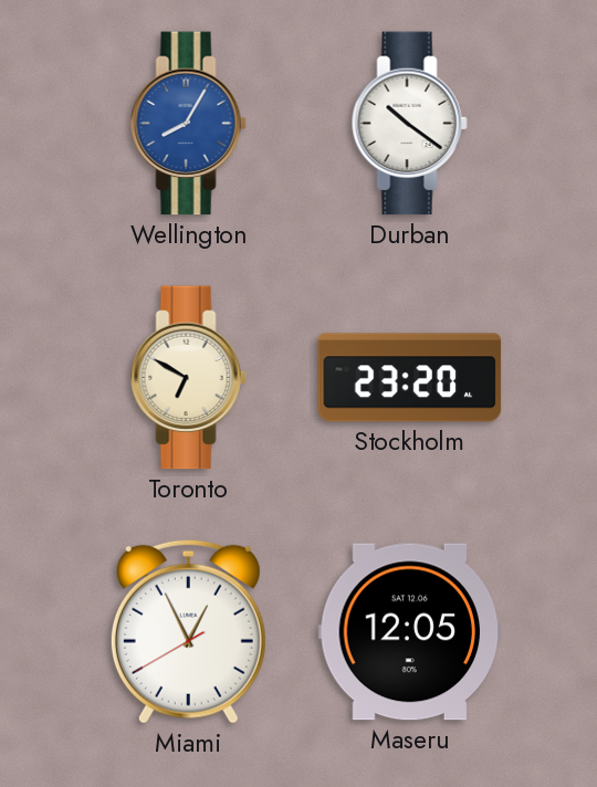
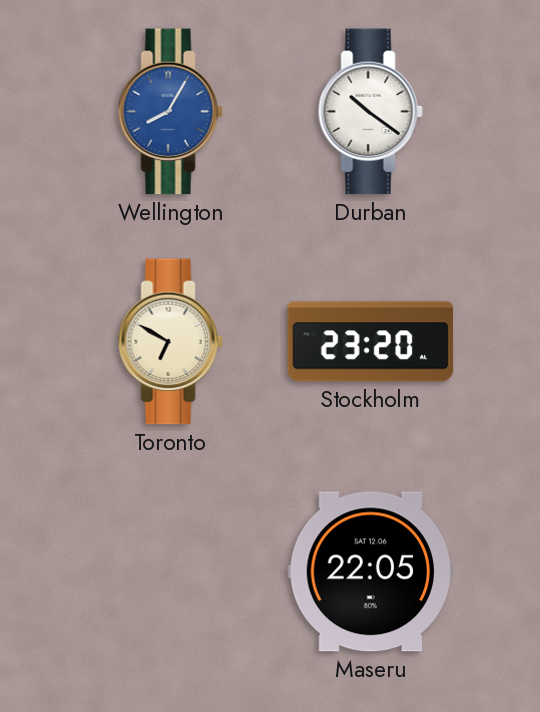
Miami: 12:55 -> none (188, 631)
Maseru: 12:05 -> 22:05 (371, 572)
